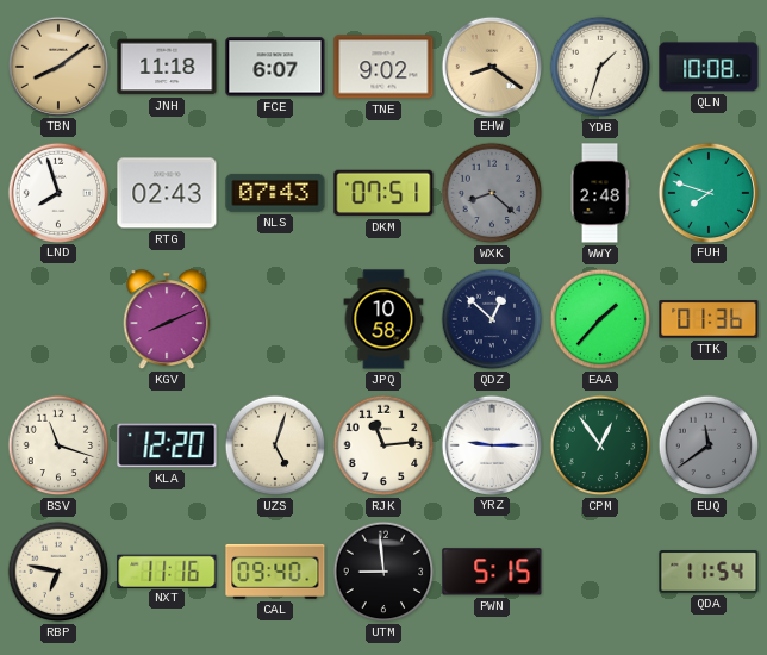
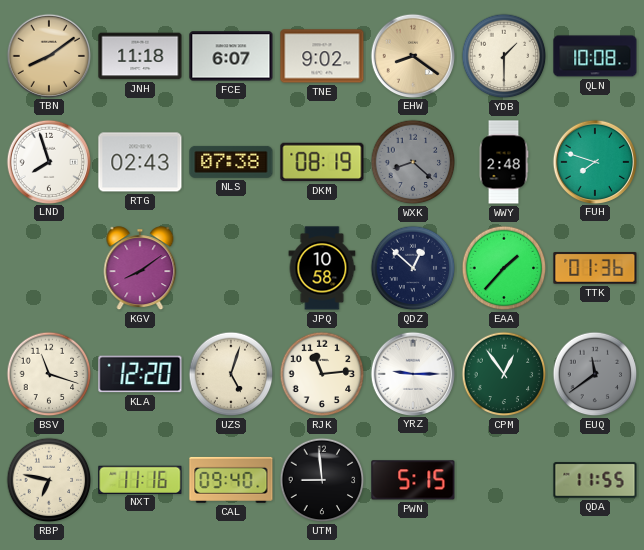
YDB: 1:33 -> 1:30 (504, 56)
NLS: 07:43 -> 07:38 (231, 162)
DKM: 07:51 -> 08:19 (322, 162)
KGV: 8:11 -> 8:09 (140, 269)
QDA: 11:54 -> 11:55 (595, 480)
